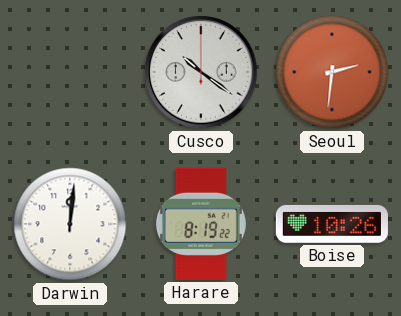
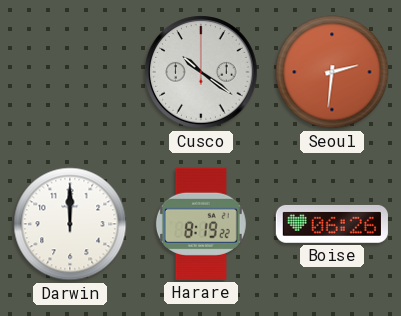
Darwin: 12:01 -> 12:00 (70, 224)
Boise: 10:26 -> 06:26 (332, 224)
